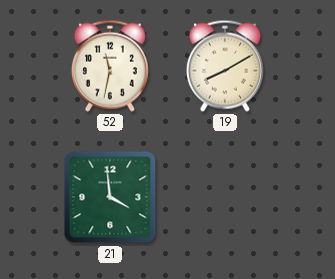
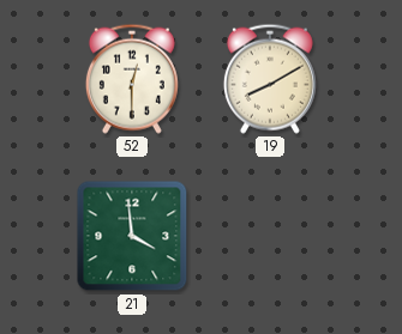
52: 11:32 -> 12:30 (132, 79)
